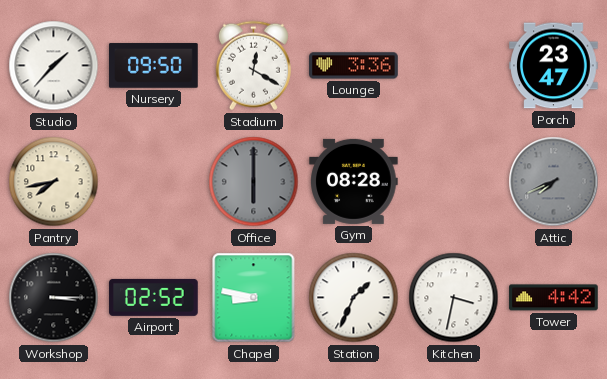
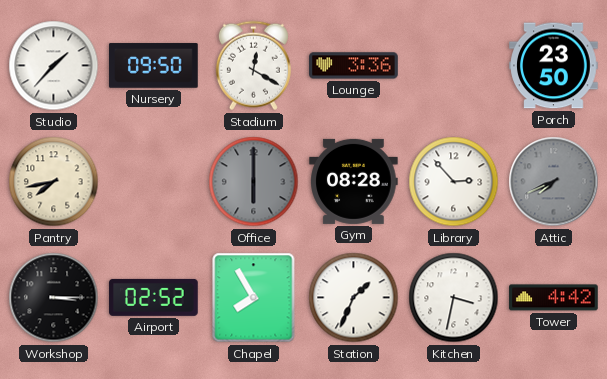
Porch: 23:47 -> 23:50 (554, 66)
Library: none -> 2:53 (454, 182)
Chapel: 8:47 -> 7:55 (254, 298)
